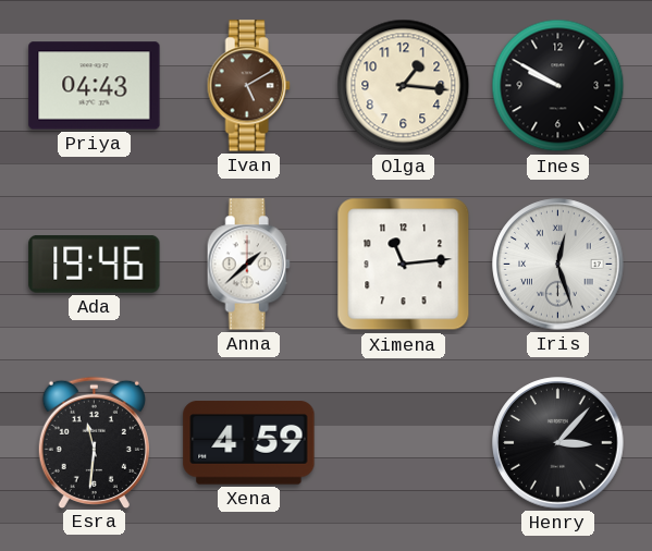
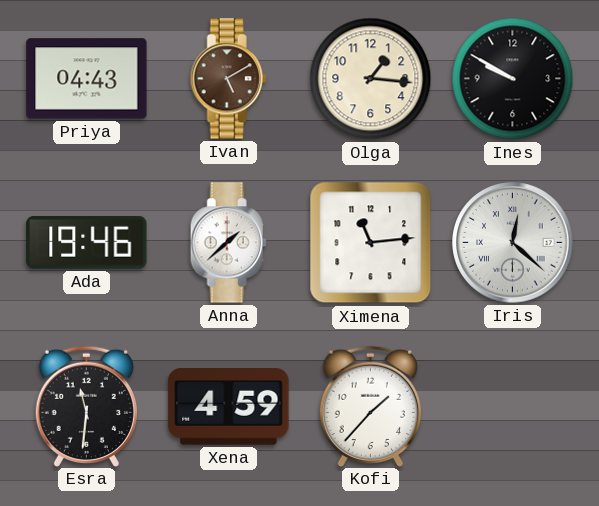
Iris: 12:27 -> 12:22 (513, 243)
Kofi: none -> 1:37 (370, 406)
Henry: 3:07 -> none (558, 443)
